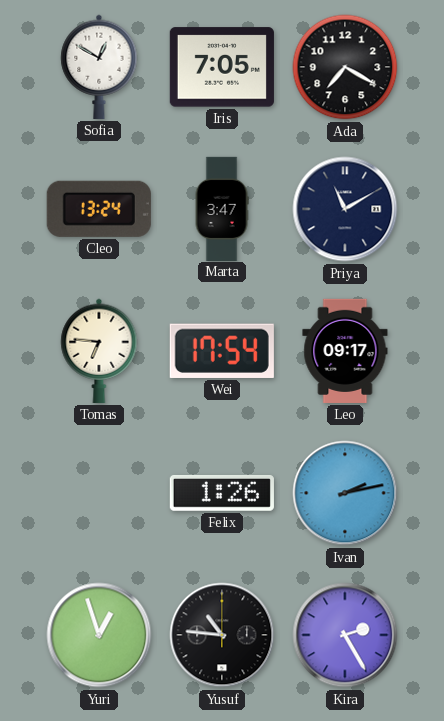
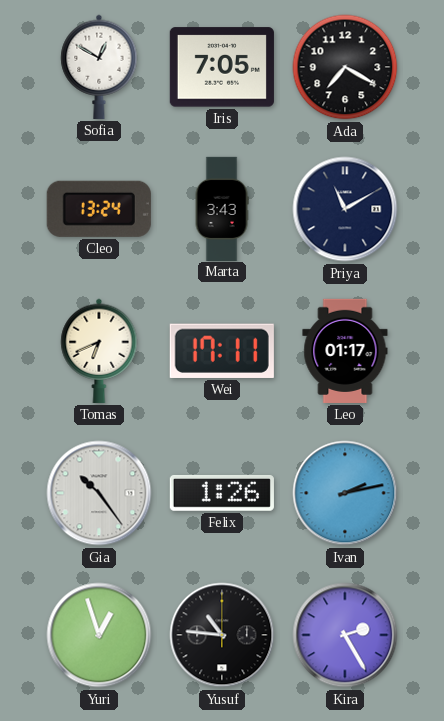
Marta: 3:47 -> 3:43 (222, 208)
Tomas: 6:46 -> 6:41 (99, 351)
Wei: 17:54 -> 17:11 (222, 351)
Leo: 09:17 -> 01:17 (345, 351)
Gia: none -> 10:24 (99, 493)
